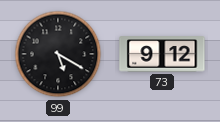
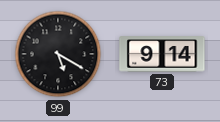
73: 9:12 -> 9:14 (162, 54)
